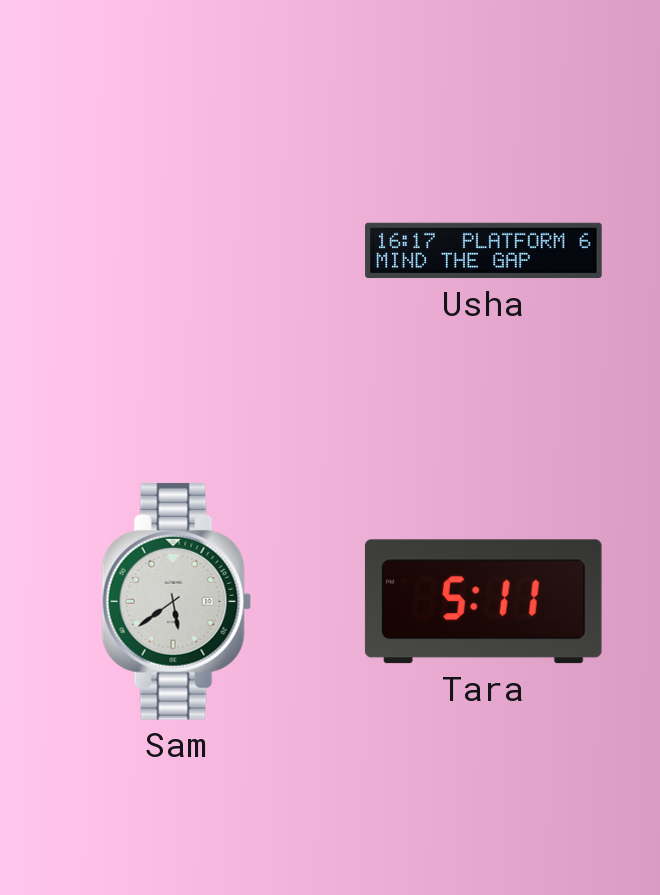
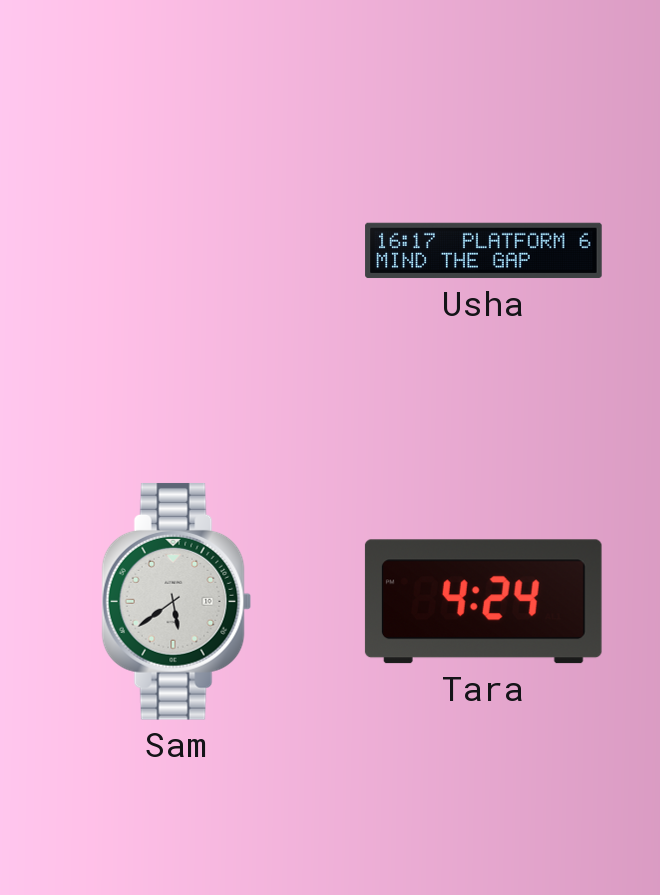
Tara: 5:11 -> 4:24 (483, 602)
